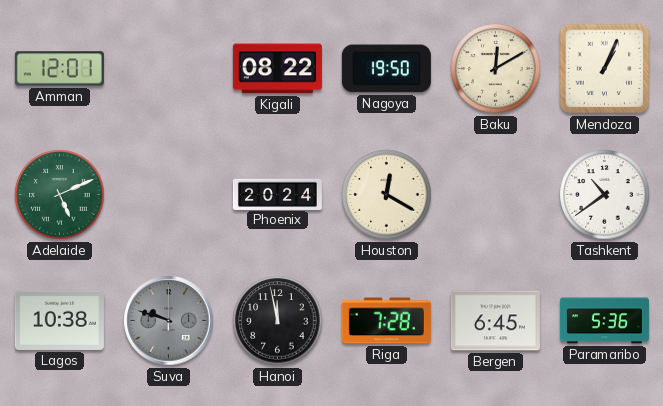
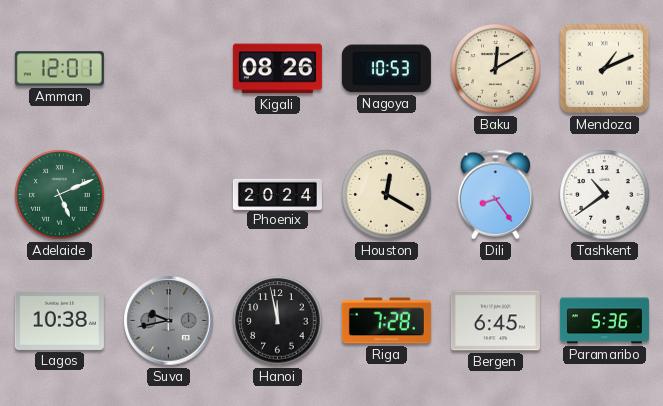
Kigali: 08:22 -> 08:26 (277, 69)
Nagoya: 19:50 -> 10:53 (386, 69)
Mendoza: 1:04 -> 1:11 (605, 69)
Dili: none -> 8:24 (495, 195)
Suva: 9:48 -> 9:43 (169, 321)
